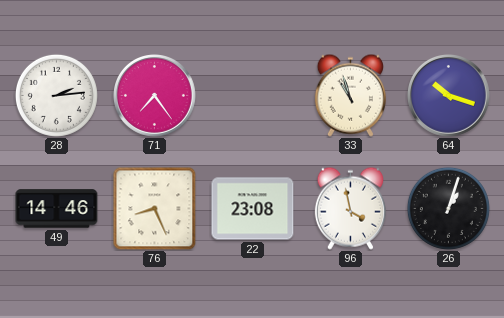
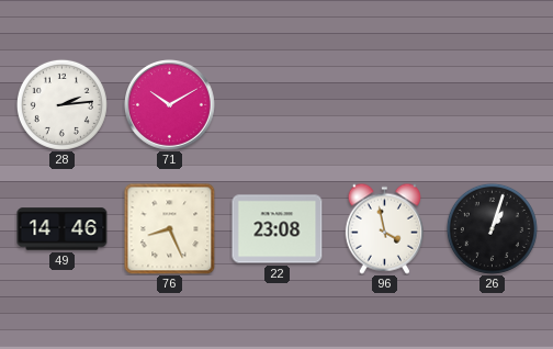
71: 7:24 -> 10:10 (170, 105)
33: 10:57 -> none (350, 95)
64: 10:18 -> none (449, 96)
